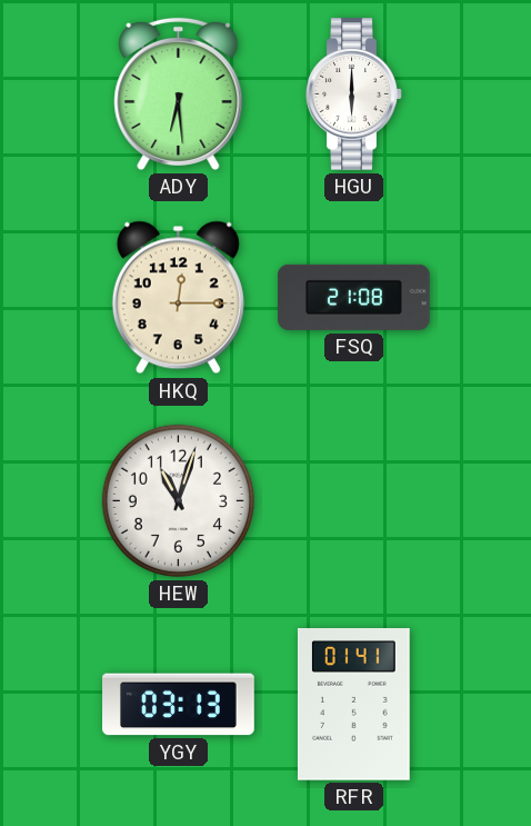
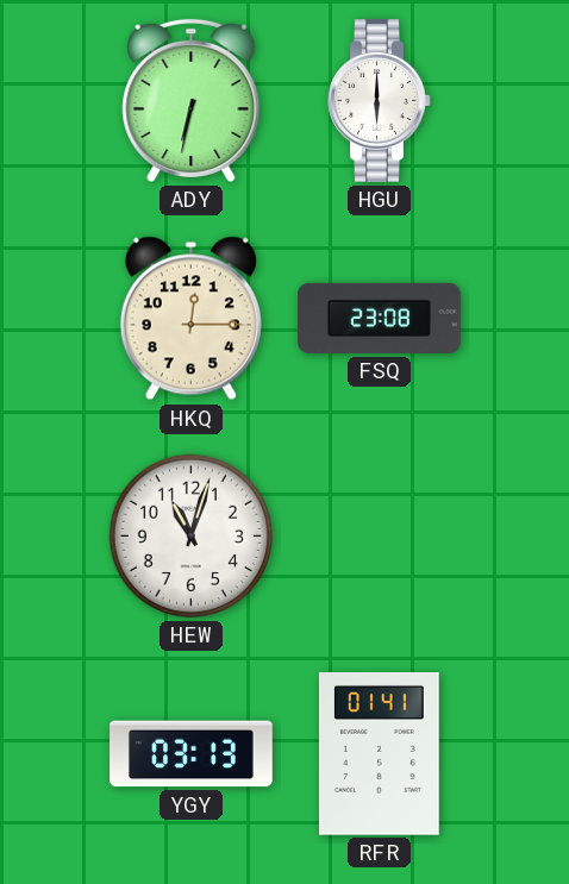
ADY: 6:29 -> 6:32 (192, 100)
FSQ: 21:08 -> 23:08 (380, 318)
